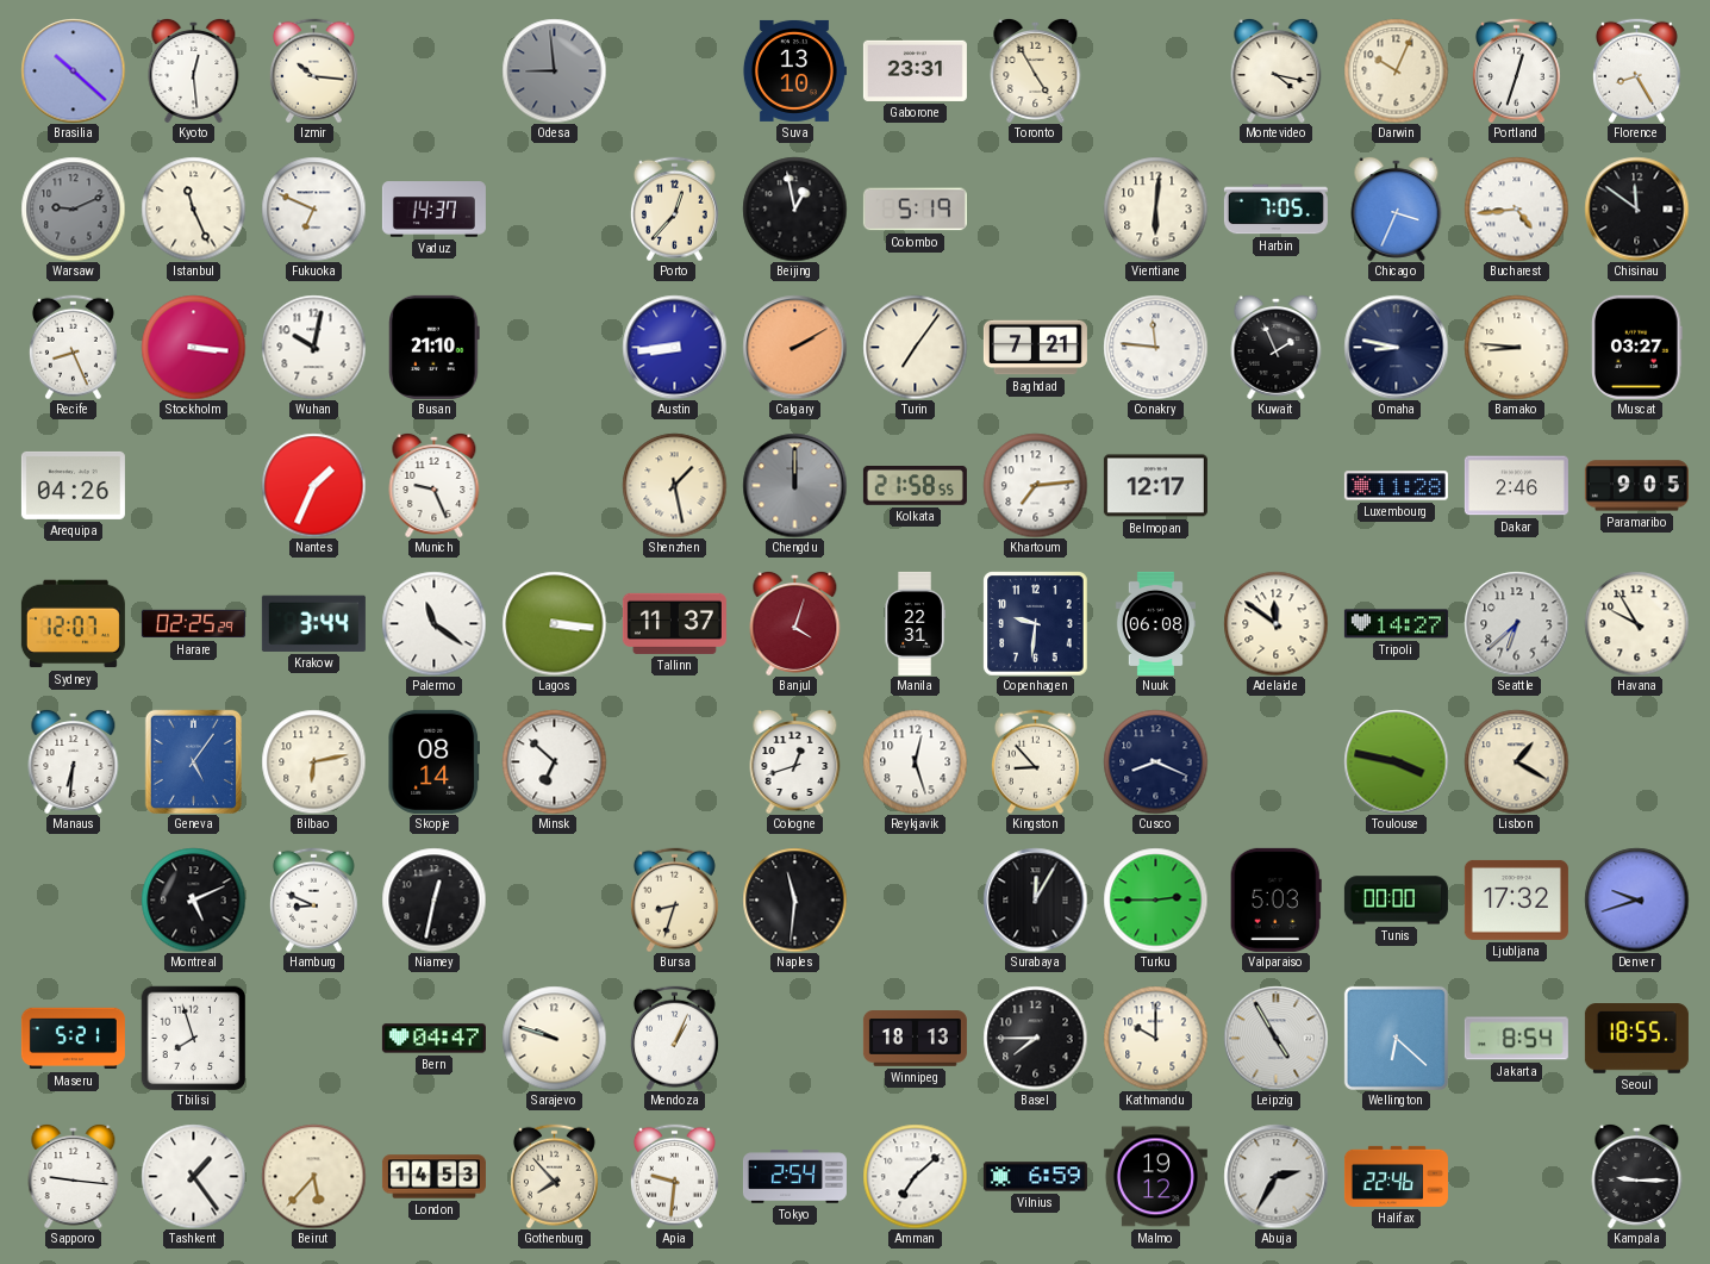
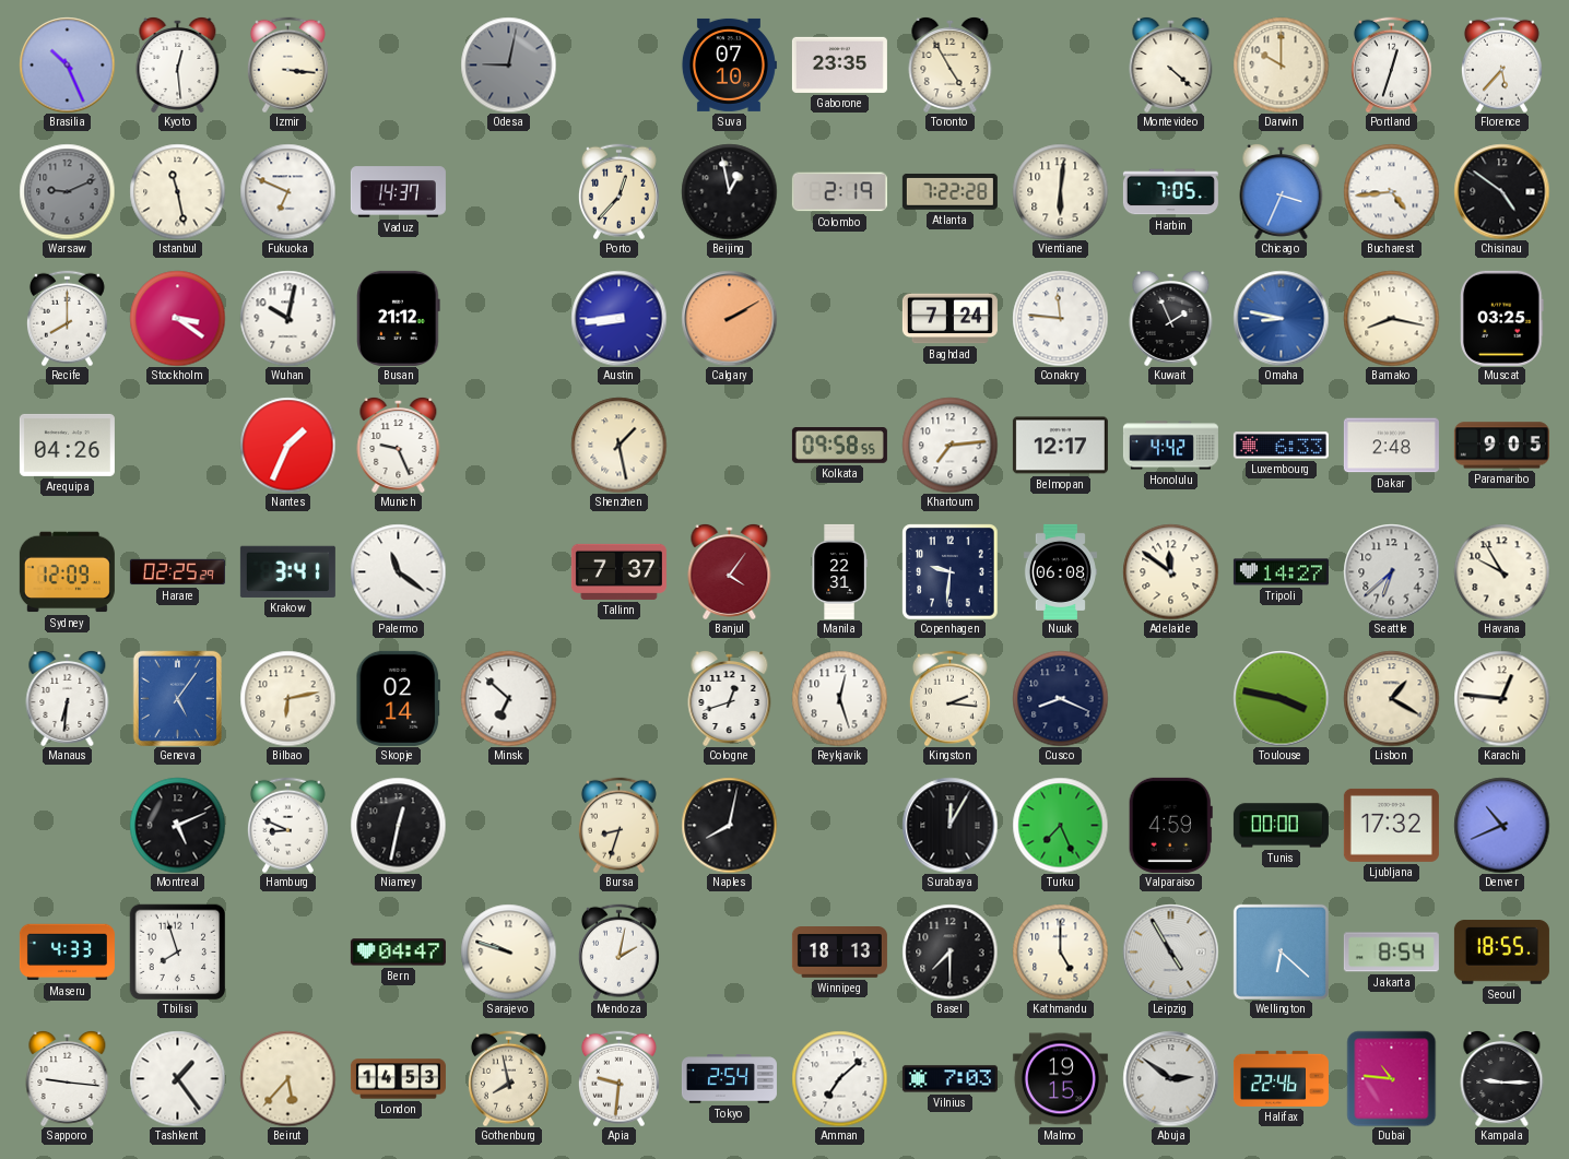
Brasilia: 10:22 -> 10:26 (67, 64)
Izmir: 10:16 -> 3:16 (287, 64)
Odesa: 8:59 -> 9:02 (508, 64)
Suva: 13:10 -> 07:10 (729, 64)
Gaborone: 23:31 -> 23:35 (839, 64)
Montevideo: 4:17 -> 4:22 (1171, 64)
Darwin: 10:04 -> 10:00 (1281, 64)
Florence: 8:25 -> 5:37 (1501, 64)
Istanbul: 11:26 -> 11:28 (177, 191)
Colombo: 5:19 -> 2:19 (839, 192)
Atlanta: none -> 7:22 (949, 191)
Chisinau: 11:51 -> 4:51 (1501, 191)
Recife: 8:26 -> 8:00 (67, 318)
Stockholm: 3:16 -> 3:21 (177, 318)
Busan: 21:10 -> 21:12 (399, 318)
Turin: 7:06 -> none (915, 347)
Baghdad: 7:21 -> 7:24 (949, 319)
Omaha dial: navy -> blue (1281, 318)
Bamako: 8:46 -> 8:17 (1391, 318)
Muscat: 03:27 -> 03:25 (1502, 318)
Chengdu: 12:00 -> none (794, 485)
Kolkata: 21:58 -> 09:58 (839, 446)
Honolulu: none -> 4:42 (1170, 446)
Luxembourg: 11:28 -> 6:33 (1281, 446)
Dakar: 2:46 -> 2:48 (1391, 446)
Sydney: 12:07 -> 12:09 (67, 572)
Krakow: 3:44 -> 3:41 (287, 571)
Lagos: 3:16 -> none (554, 623)
Tallinn: 11:37 -> 7:37 (618, 571)
Banjul: 4:03 -> 4:06 (730, 571)
Skopje: 08:14 -> 02:14 (398, 698)
Kingston: 8:53 -> 2:16 (949, 698)
Karachi: none -> 12:46 (1501, 698)
Naples: 11:31 -> 8:02 (729, 825)
Turku: 2:45 -> 7:26 (1060, 825)
Valparaiso: 5:03 -> 4:59 (1170, 825)
Denver: 9:42 -> 10:41 (1501, 825)
Maseru: 5:21 -> 4:33 (67, 953)
Mendoza: 1:04 -> 2:02 (618, 951)
Basel: 7:45 -> 7:30 (949, 951)
Kathmandu: 10:00 -> 5:00 (1060, 951)
Gothenburg: 7:53 -> 7:58 (508, 1078)
Vilnius: 6:59 -> 7:03 (949, 1079)
Malmo: 19:12 -> 19:15 (1060, 1079)
Abuja: 2:35 -> 2:51 (1170, 1078)
Dubai: none -> 10:46 (1392, 1078)
